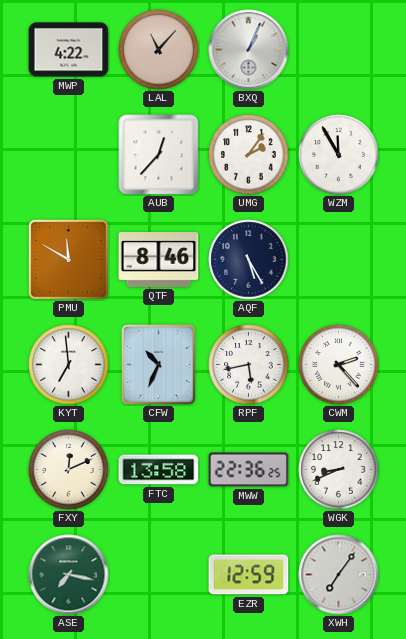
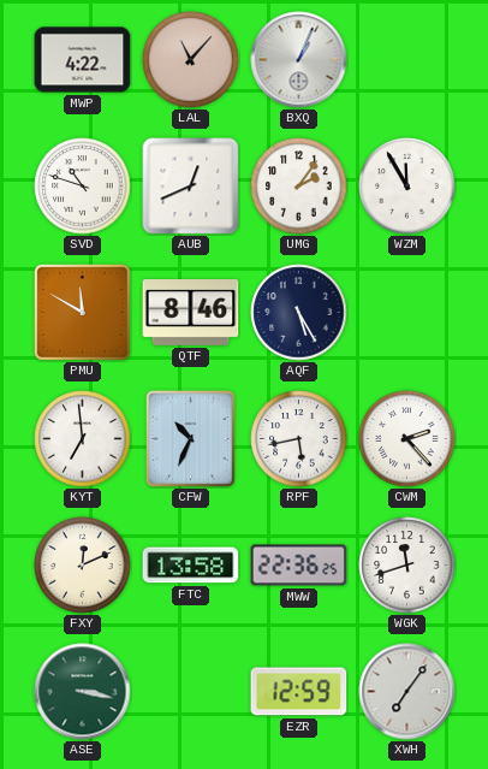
SVD: none -> 10:48 (83, 187)
AUB: 12:37 -> 12:41 (191, 187)
WGK: 8:41 -> 11:42 (407, 566)
ASE: 7:17 -> 3:17 (83, 692)
